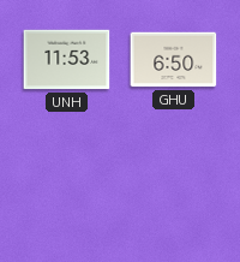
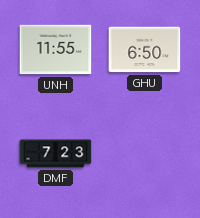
UNH: 11:53 -> 11:55 (56, 50)
DMF: none -> 7:23 (56, 154)
